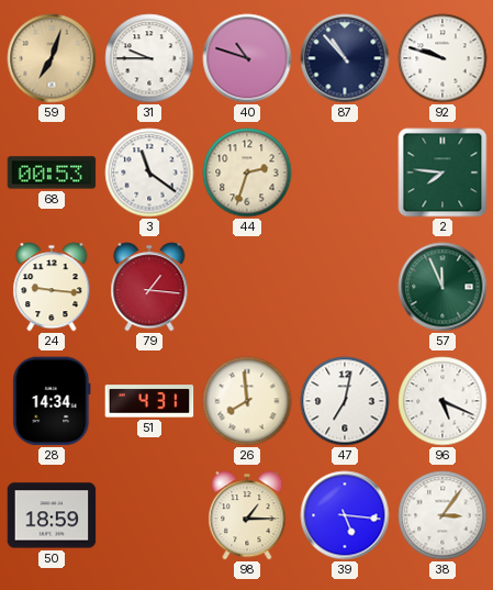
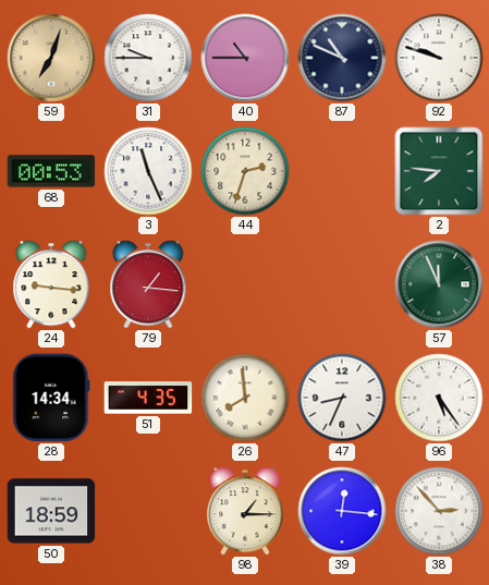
40: 10:48 -> 10:45 (245, 58)
87: 10:53 -> 10:49 (342, 58)
3: 11:21 -> 11:26 (148, 171)
51: 4:31 -> 4:35 (148, 398)
47: 7:02 -> 8:34 (342, 398)
96: 5:19 -> 5:24 (439, 398)
39: 5:16 -> 12:16 (342, 511)
38: 3:06 -> 2:53 (439, 511)
